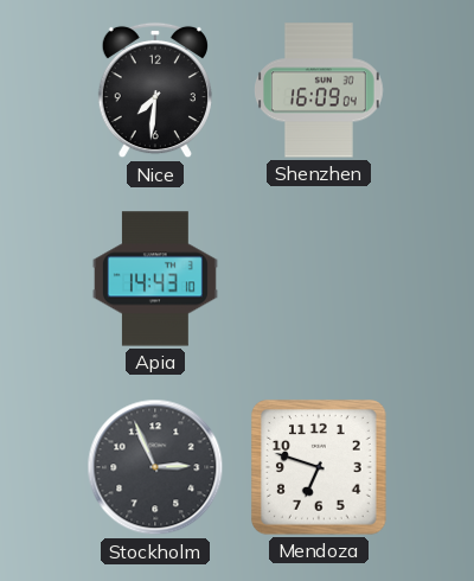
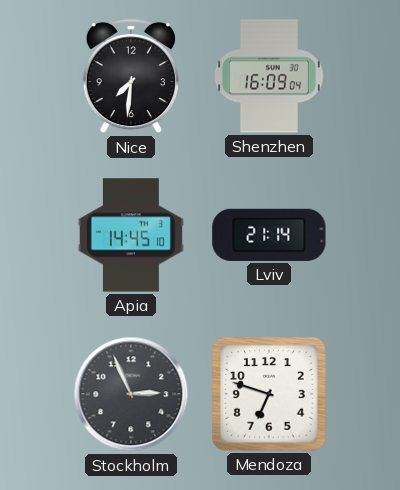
Apia: 14:43 -> 14:45 (131, 235)
Lviv: none -> 21:14 (269, 235)
